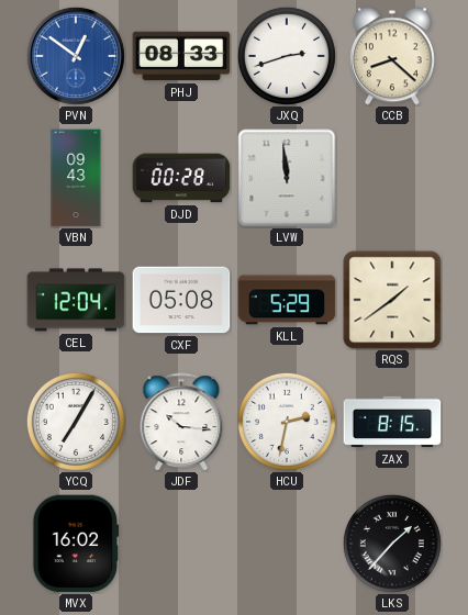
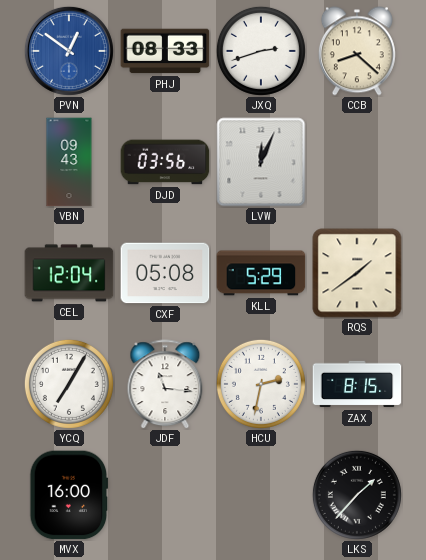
DJD: 00:28 -> 03:56 (165, 162)
LVW: 11:59 -> 12:04 (261, 162)
JDF: 10:16 -> 11:16 (165, 384)
MVX: 16:02 -> 16:00 (69, 495)
